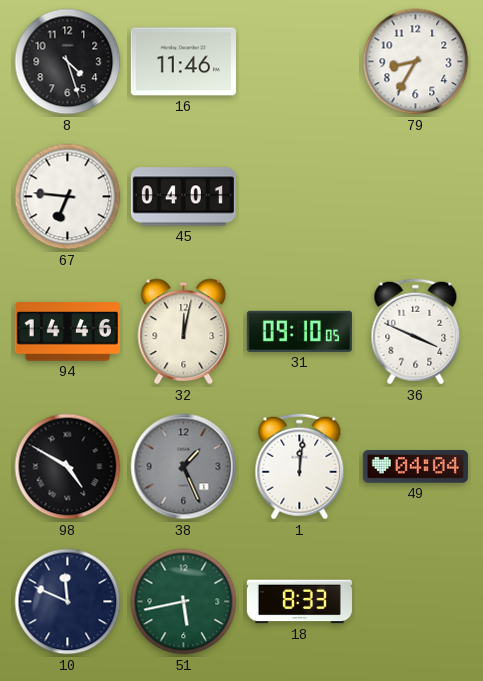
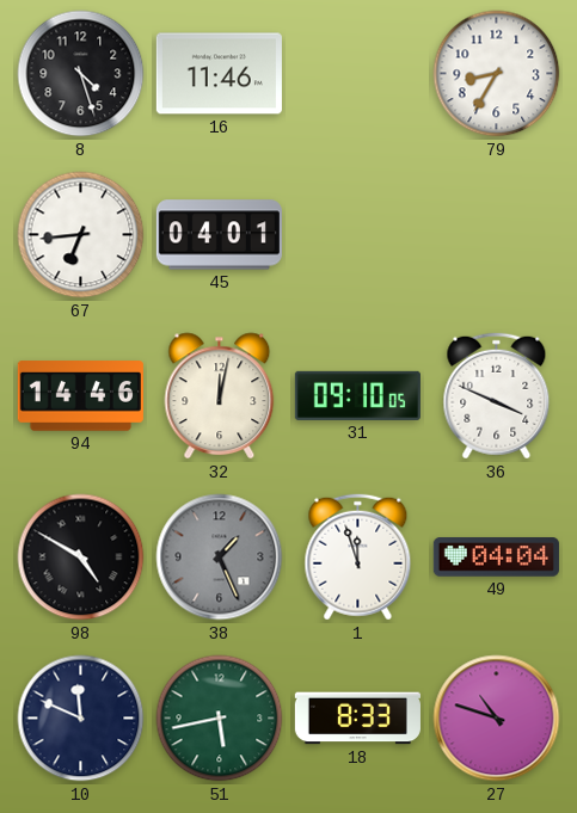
67: 6:46 -> 6:44 (81, 235)
1: 12:01 -> 11:57 (358, 558)
27: none -> 10:48 (497, 719)
